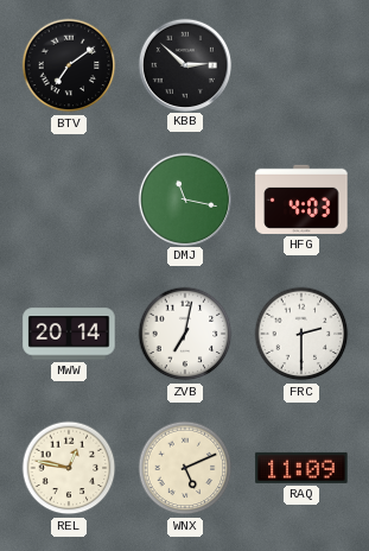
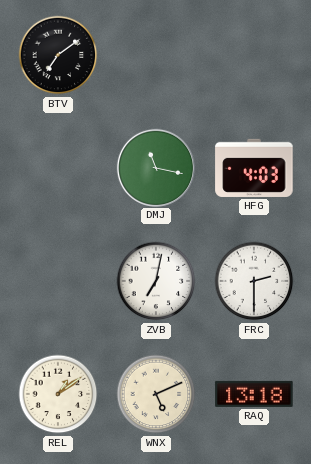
KBB: 2:52 -> none (184, 64)
MWW: 20:14 -> none (69, 334)
REL: 12:47 -> 1:09 (58, 394)
RAQ: 11:09 -> 13:18 (254, 394)
